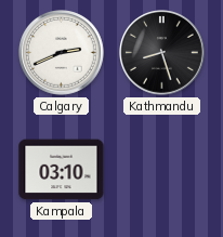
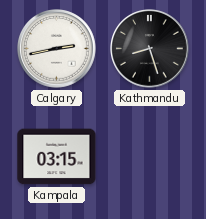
Calgary: 2:41 -> 2:43 (57, 49)
Kampala: 03:10 -> 03:15 (57, 157)
